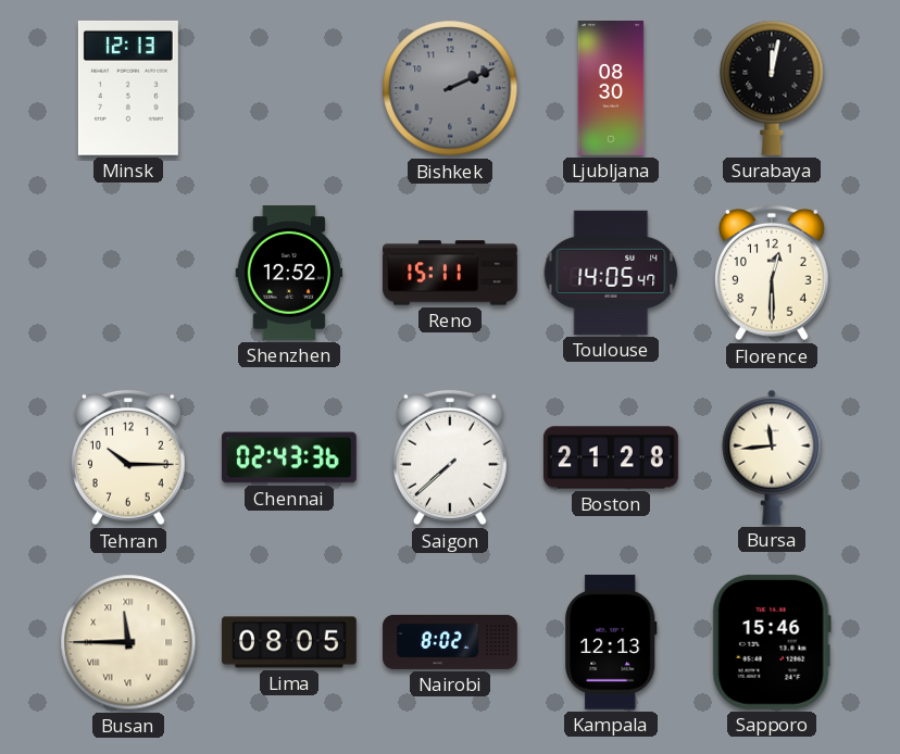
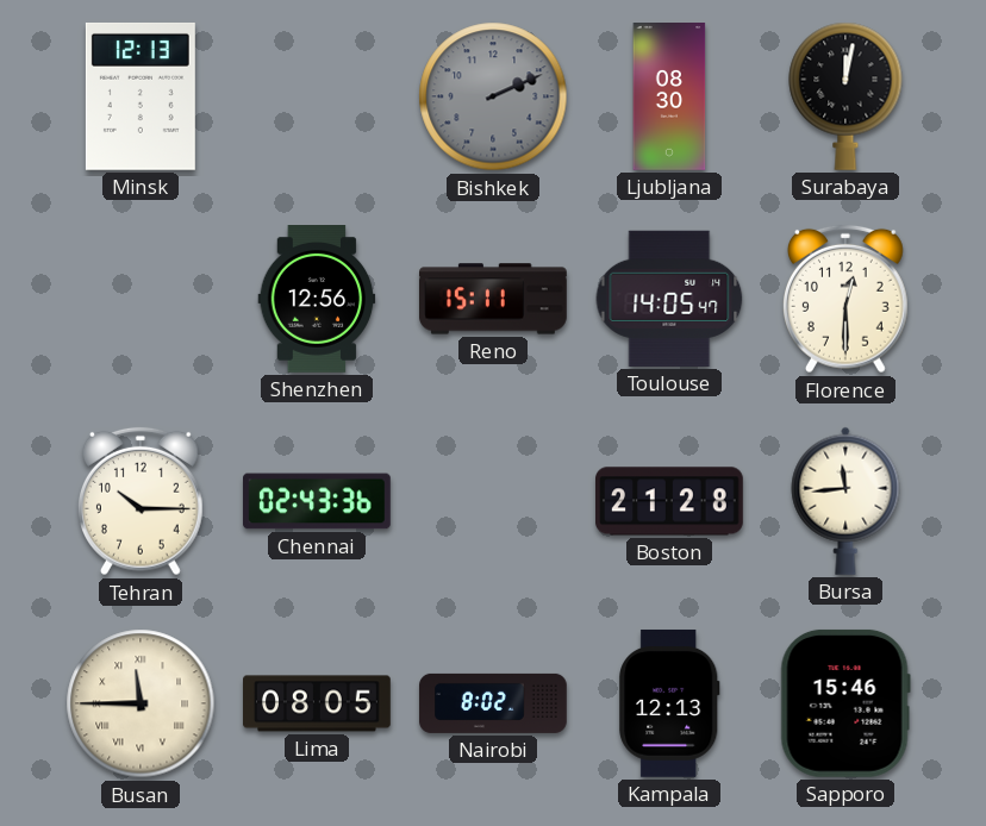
Shenzhen: 12:52 -> 12:56 (317, 300)
Saigon: 7:38 -> none (450, 457)
